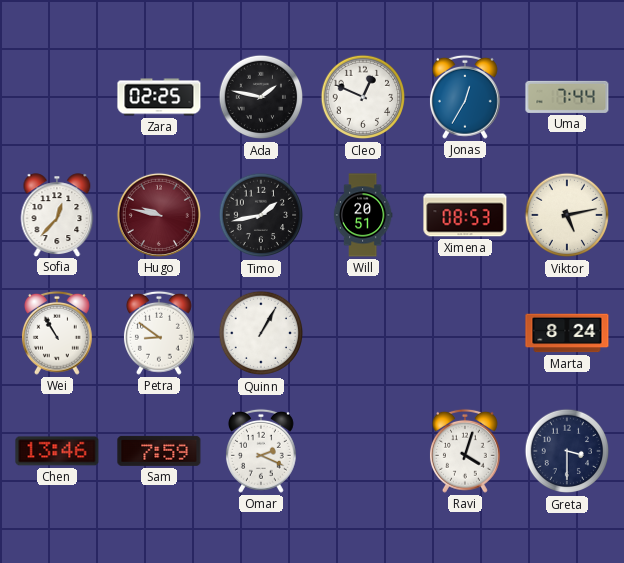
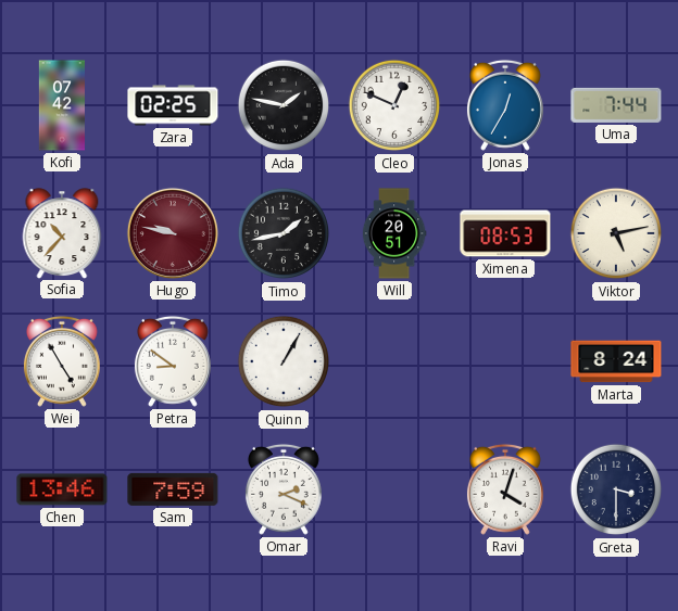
Kofi: none -> 07:42 (61, 105)
Sofia: 12:37 -> 10:37 (62, 233)
Wei: 10:55 -> 4:55 (62, 361)
